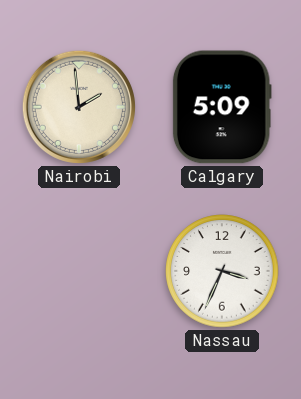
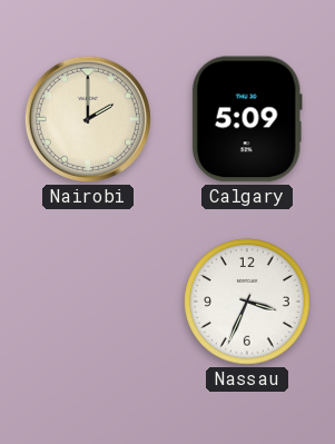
Nairobi: 1:59 -> 2:00 (88, 119)
